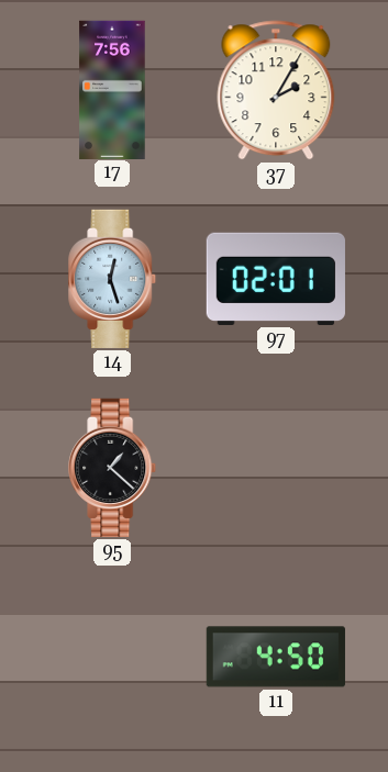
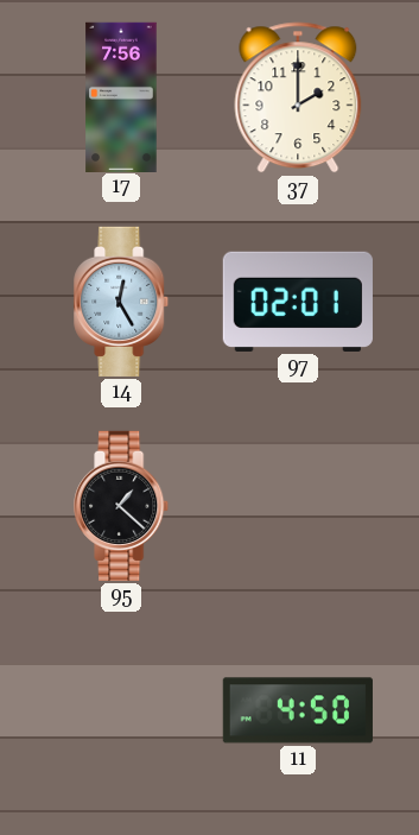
37: 2:05 -> 2:00 (298, 97)
14: 12:27 -> 12:25 (122, 302)
